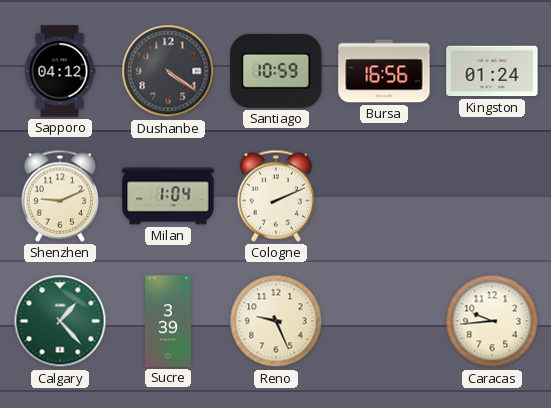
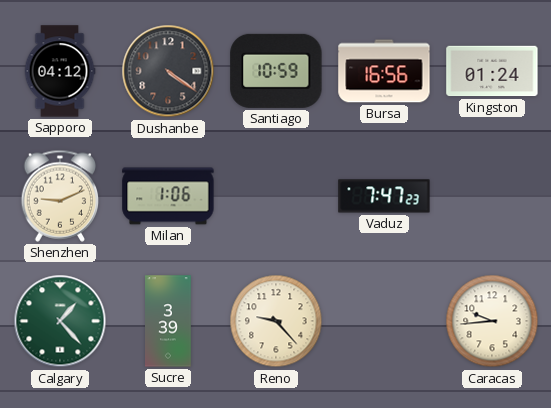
Milan: 1:04 -> 1:06 (168, 196)
Cologne: 2:11 -> none (276, 196)
Vaduz: none -> 7:47 (384, 196)
Reno: 9:26 -> 9:23 (276, 321)
